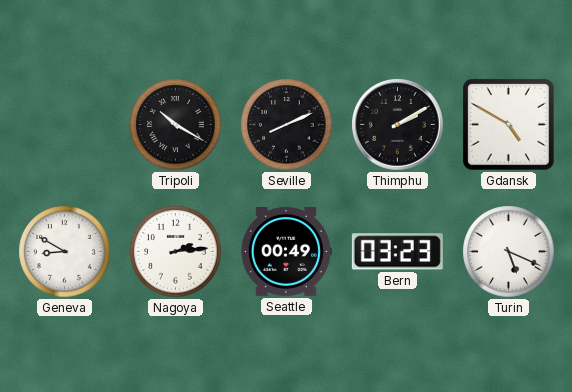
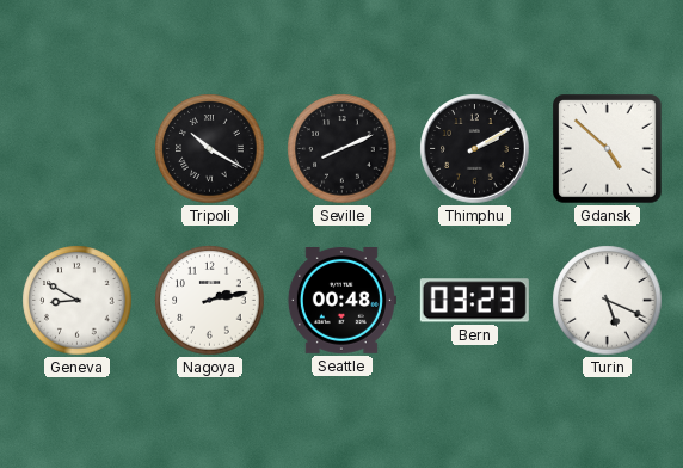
Gdansk: 4:50 -> 4:52 (608, 149)
Nagoya: 2:14 -> 2:13 (210, 301)
Seattle: 00:49 -> 00:48 (341, 301)
